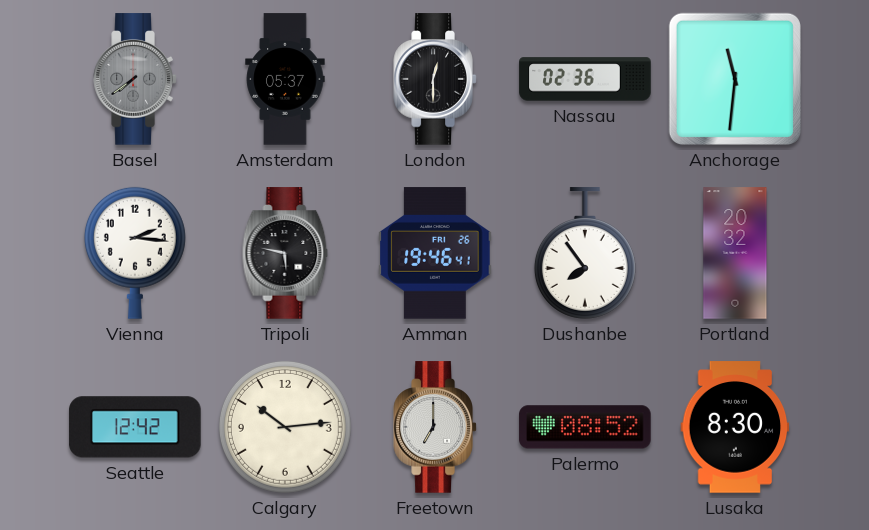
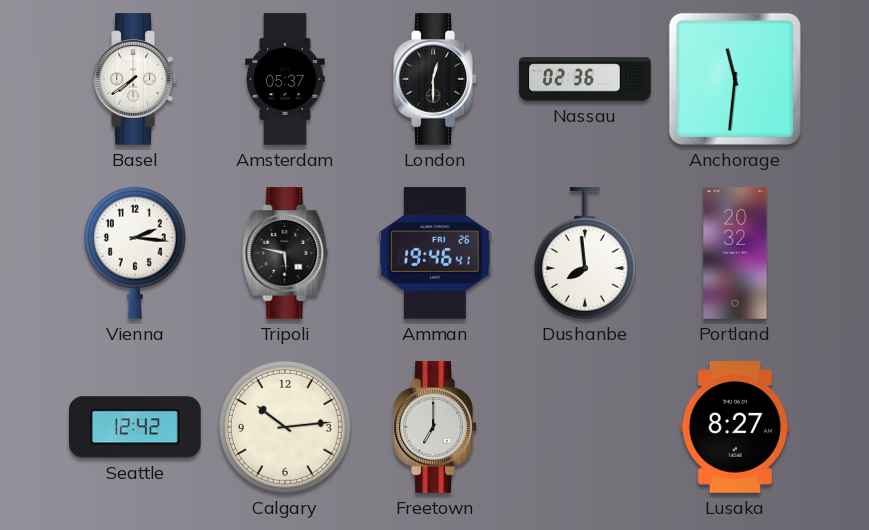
Basel dial: grey -> white (135, 79)
Dushanbe: 7:54 -> 7:59 (585, 253)
Palermo: 08:52 -> none (585, 427)
Lusaka: 8:30 -> 8:27 (735, 427)
